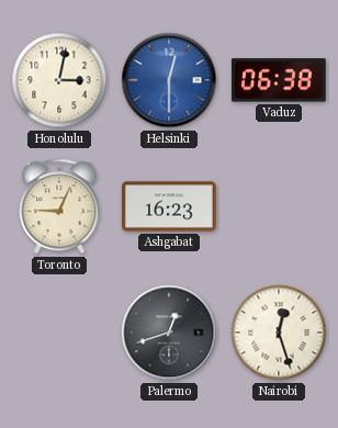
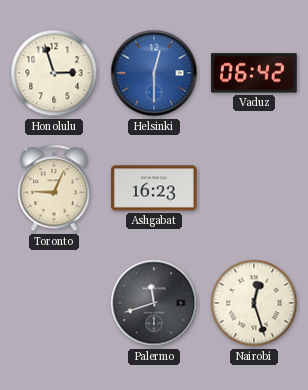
Honolulu: 3:02 -> 2:57 (54, 73)
Vaduz: 06:38 -> 06:42 (254, 73)
Palermo: 12:42 -> 11:42 (154, 303)
